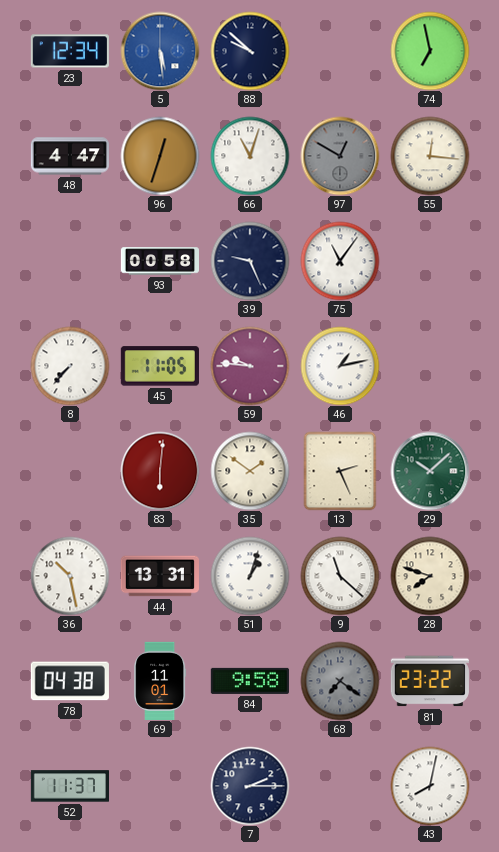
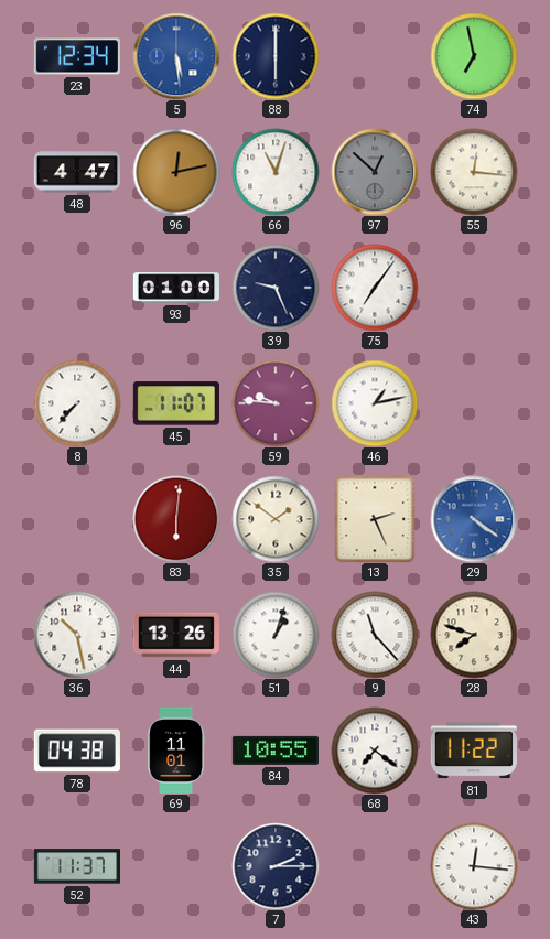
88: 9:52 -> 6:00 (276, 56)
96: 12:33 -> 12:13 (176, 172)
97: 12:50 -> 12:52 (375, 172)
93: 00:58 -> 01:00 (175, 288)
75: 11:06 -> 7:06 (375, 288)
45: 11:05 -> 11:07 (176, 403)
29: 10:08 -> 4:21 (474, 519)
29 dial: green -> blue (474, 519)
44: 13:31 -> 13:26 (176, 635)
9: 11:22 -> 11:23 (375, 635)
84: 9:58 -> 10:55 (276, 751)
68 dial: grey -> white (375, 751)
81: 23:22 -> 11:22 (474, 751)
43: 8:02 -> 12:16 (474, 866)
